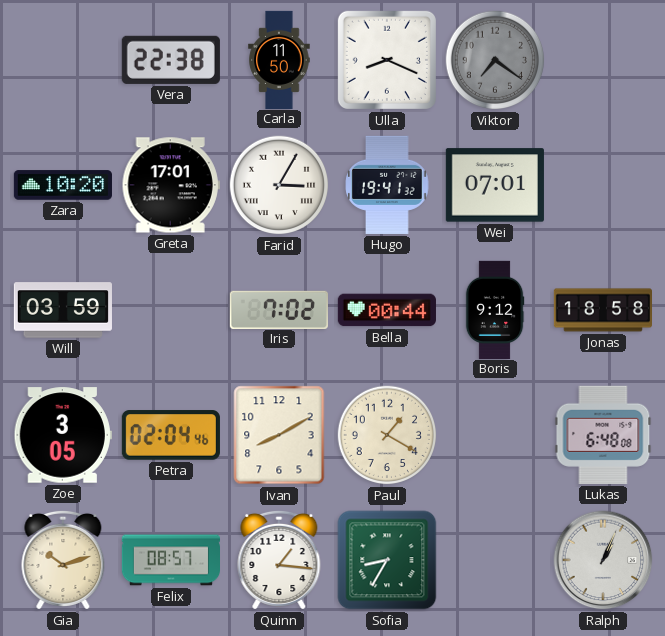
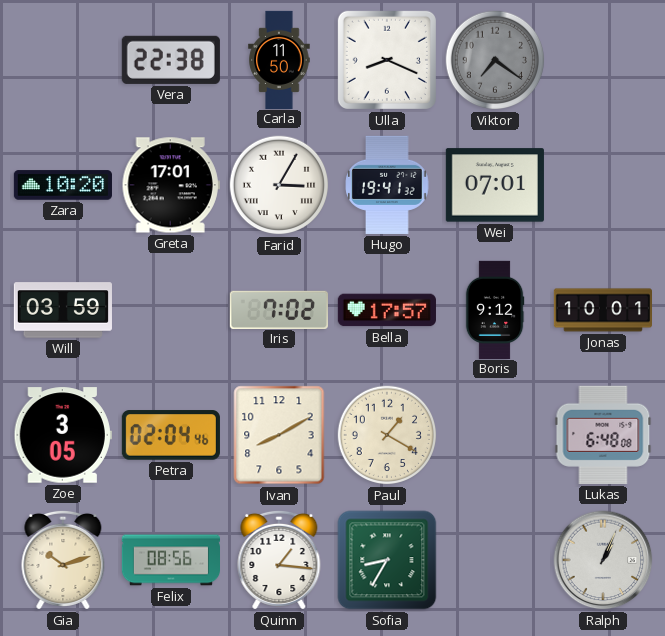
Bella: 00:44 -> 17:57 (387, 310)
Jonas: 18:58 -> 10:01 (602, 310)
Felix: 08:57 -> 08:56 (170, 560)
